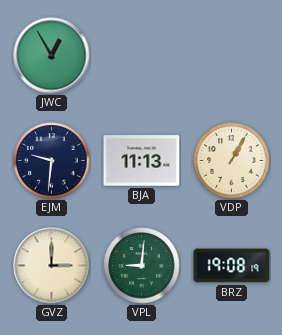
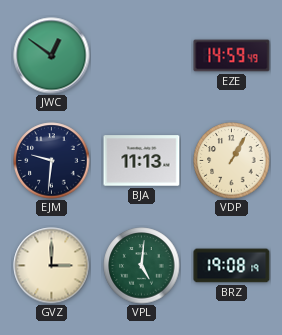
JWC: 12:55 -> 12:51 (52, 56)
EZE: none -> 14:59 (232, 56)
VPL: 9:01 -> 5:01 (142, 266)
